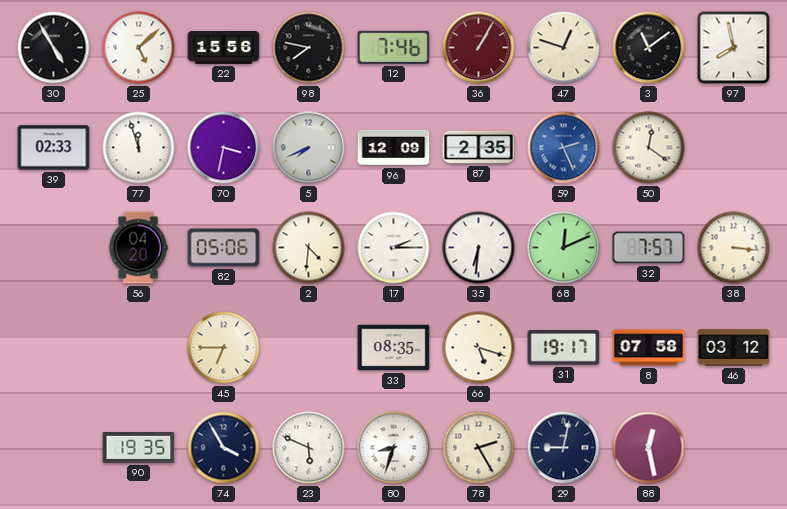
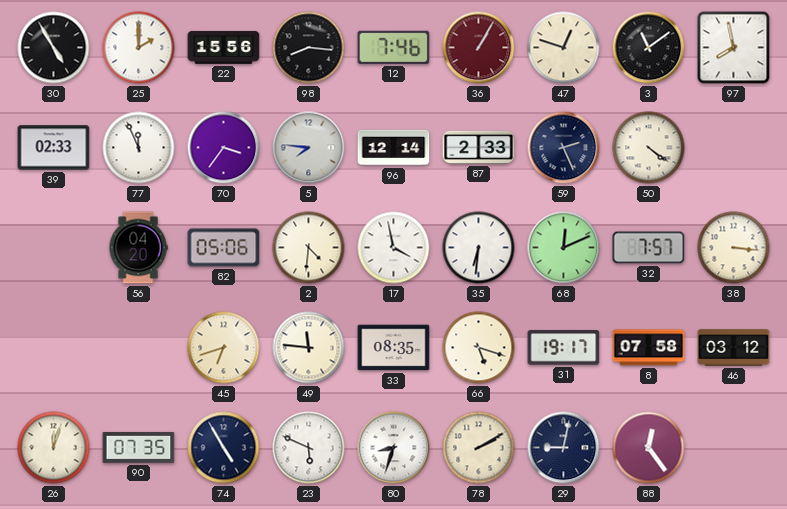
25: 5:08 -> 2:00 (139, 48)
98: 7:47 -> 8:16 (309, 48)
77: 11:57 -> 11:56 (139, 148)
70: 3:32 -> 3:36 (224, 148)
5: 7:41 -> 7:46 (309, 148)
96: 12:09 -> 12:14 (394, 148)
87: 2:35 -> 2:33 (479, 147)
59 dial: blue -> navy (564, 148)
50: 12:21 -> 4:21 (649, 148)
17: 2:15 -> 3:58 (394, 248)
45: 6:45 -> 6:42 (224, 348)
49: none -> 11:46 (309, 348)
26: none -> 12:03 (54, 448)
90: 19:35 -> 07:35 (139, 447)
74: 3:55 -> 4:55 (224, 448)
78: 2:25 -> 2:10 (479, 448)
88: 12:28 -> 12:24 (649, 448)
